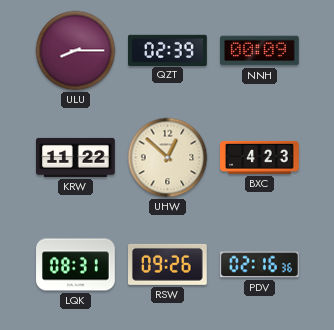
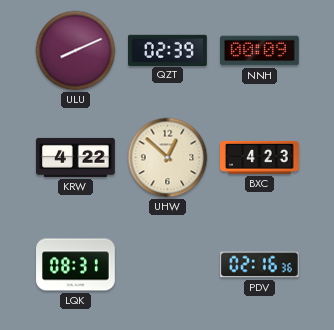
ULU: 8:15 -> 8:11 (76, 51)
KRW: 11:22 -> 4:22 (76, 157)
RSW: 09:26 -> none (168, 264)
